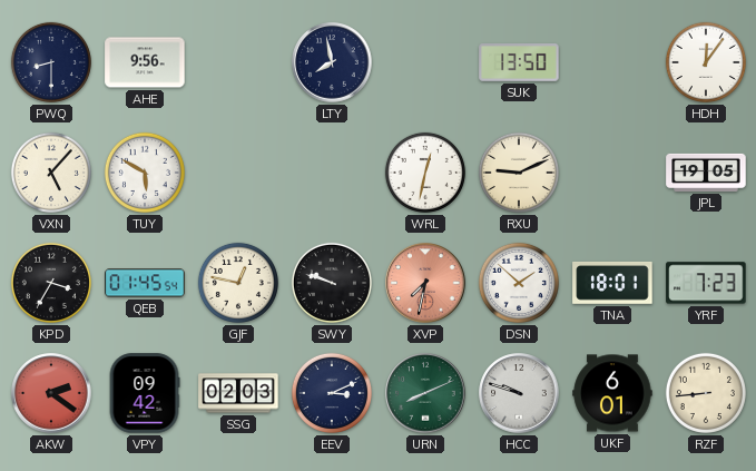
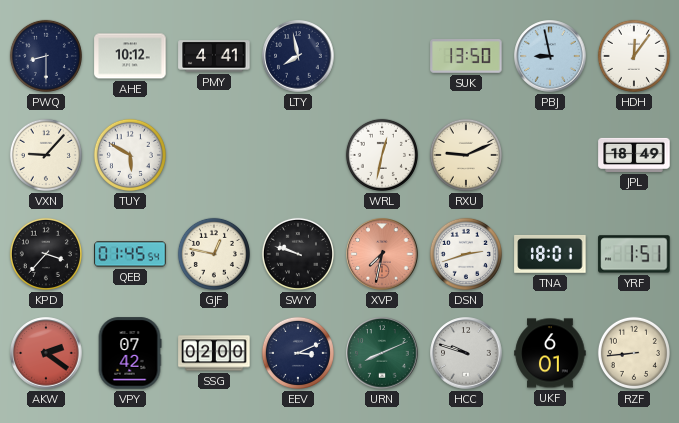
AHE: 9:56 -> 10:12 (130, 56)
PMY: none -> 4:41 (214, 56)
PBJ: none -> 8:58 (550, 56)
VXN: 5:07 -> 9:07 (46, 155)
JPL: 19:05 -> 18:49 (634, 155)
KPD: 3:35 -> 3:37 (46, 254)
DSN: 1:52 -> 2:42 (466, 254)
YRF: 7:23 -> 1:51 (634, 254)
VPY: 09:42 -> 07:42 (130, 353)
SSG: 02:03 -> 02:00 (214, 353)
